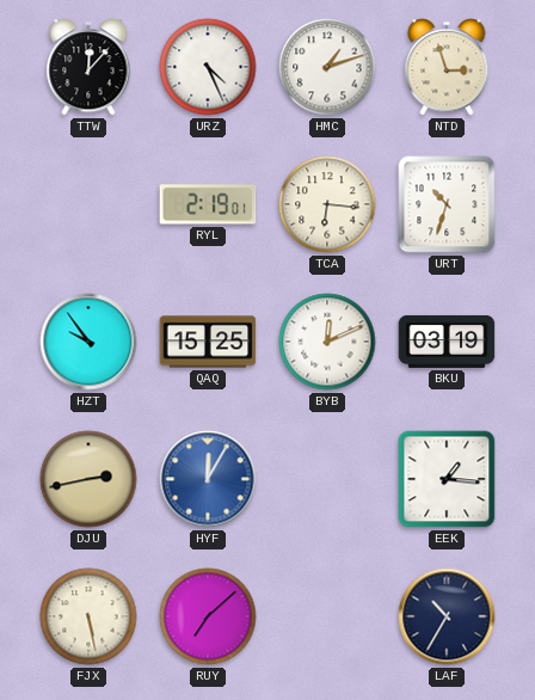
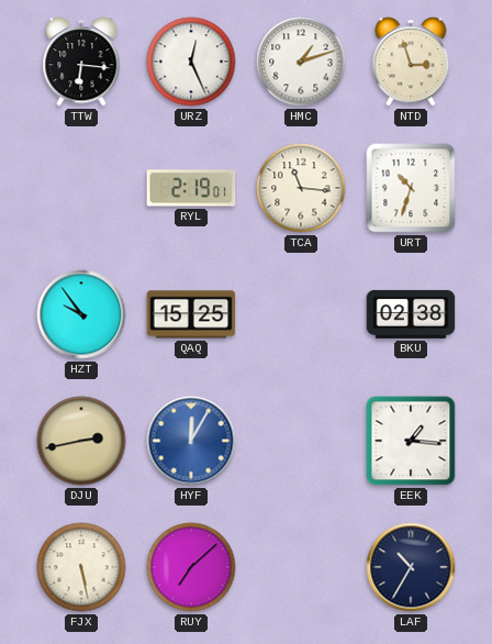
TTW: 12:07 -> 6:16 (81, 62)
URZ: 4:26 -> 12:26 (191, 62)
TCA: 6:16 -> 11:16 (301, 188)
BYB: 12:11 -> none (327, 342)
BKU: 03:19 -> 02:38 (411, 314)
